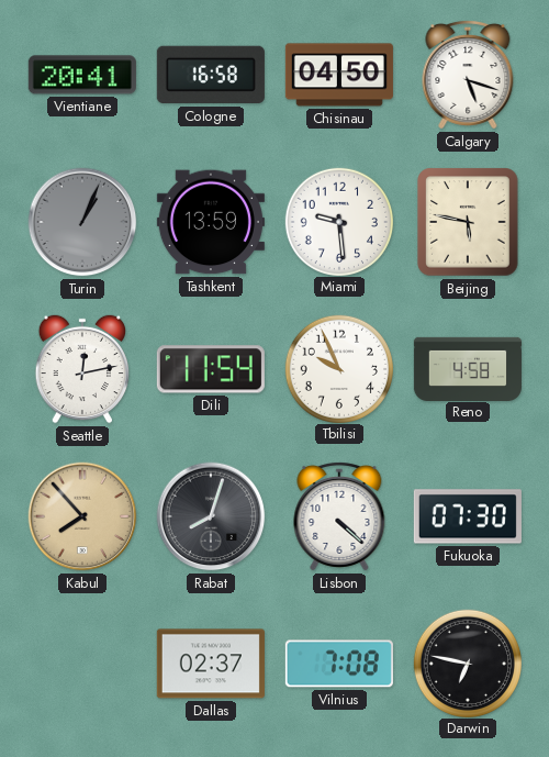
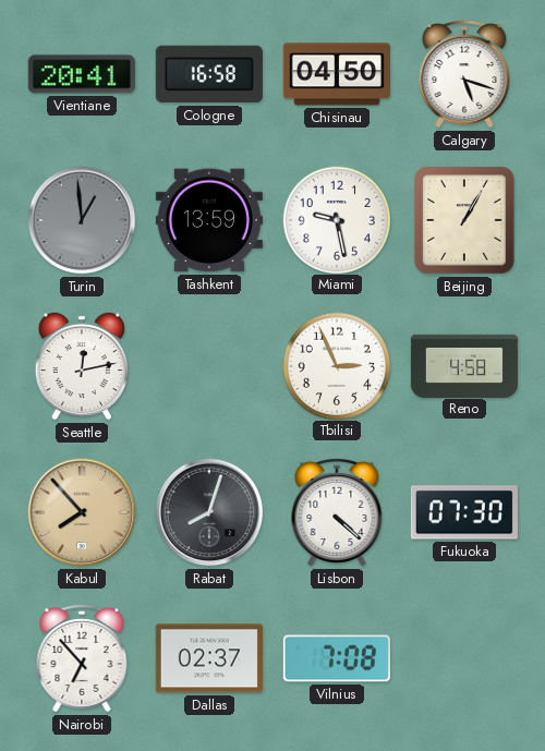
Turin: 1:04 -> 12:59 (82, 220)
Miami: 9:29 -> 9:28 (336, 219)
Beijing: 5:47 -> 1:05 (464, 220)
Dili: 11:54 -> none (211, 369)
Tbilisi: 9:56 -> 2:56 (336, 365)
Nairobi: none -> 6:53 (82, 658)
Darwin: 6:47 -> none (467, 663)
